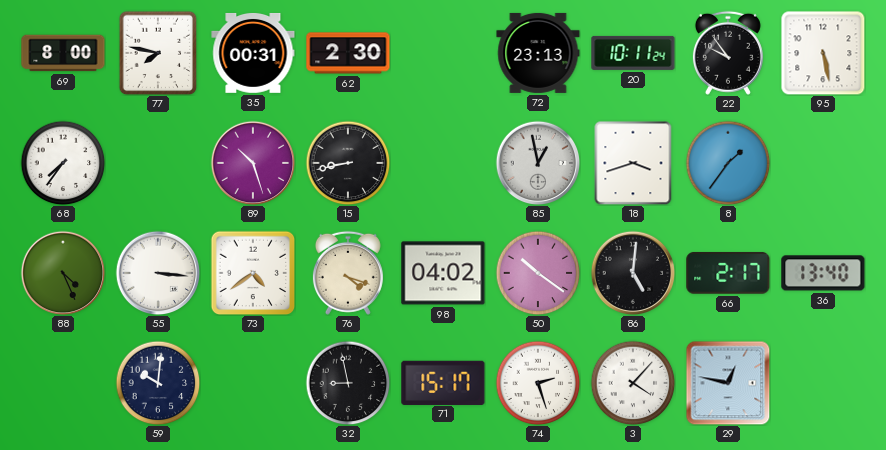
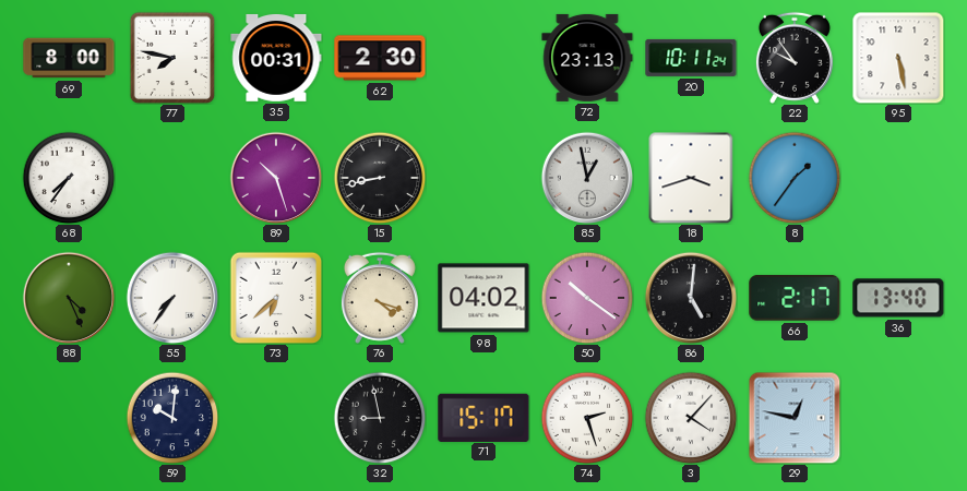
55: 3:16 -> 7:36 (172, 298)
73: 4:39 -> 6:38 (276, 298)
